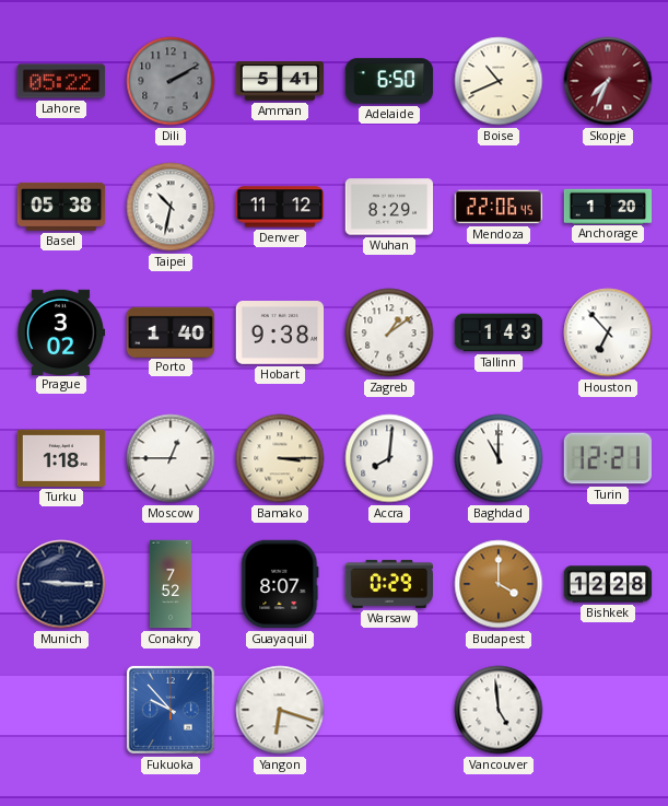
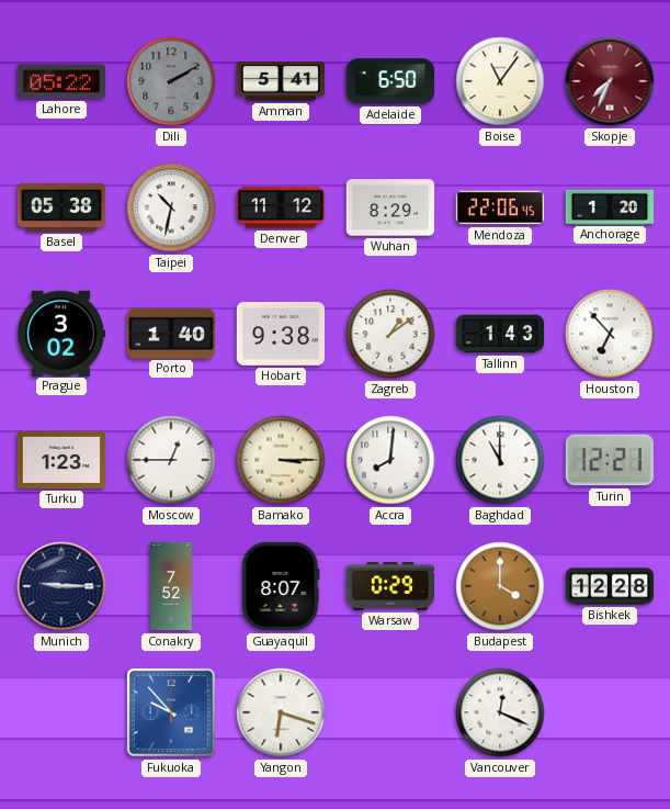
Boise: 10:41 -> 11:06 (500, 81)
Turku: 1:18 -> 1:23 (61, 460)
Vancouver: 4:59 -> 12:19 (500, 712)
